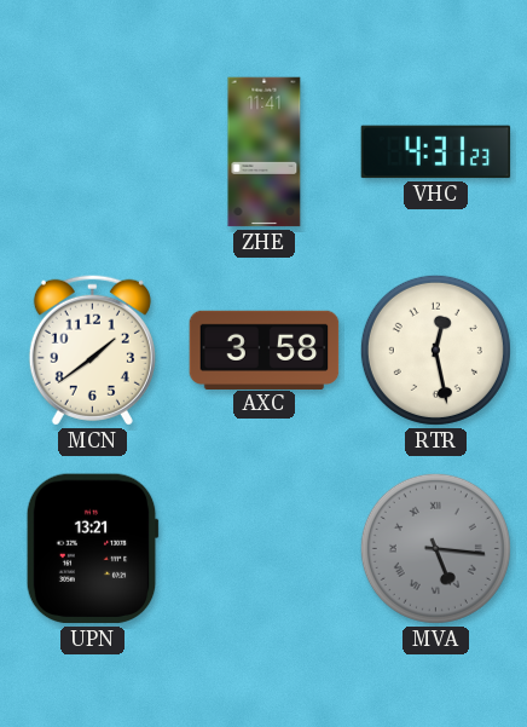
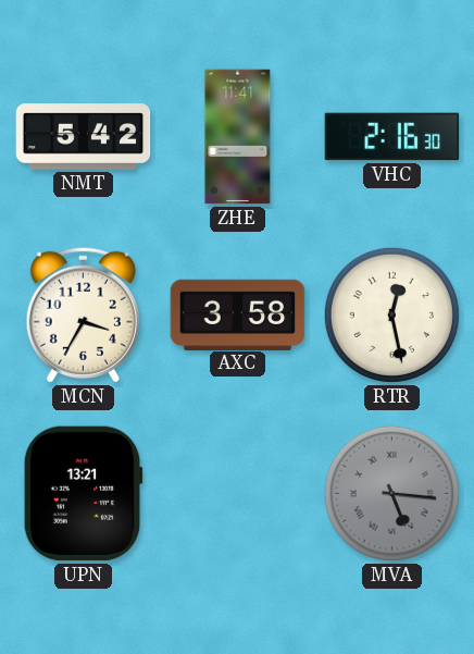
NMT: none -> 5:42 (84, 137)
VHC: 4:31 -> 2:16 (392, 137)
MCN: 1:39 -> 3:35 (83, 314)
